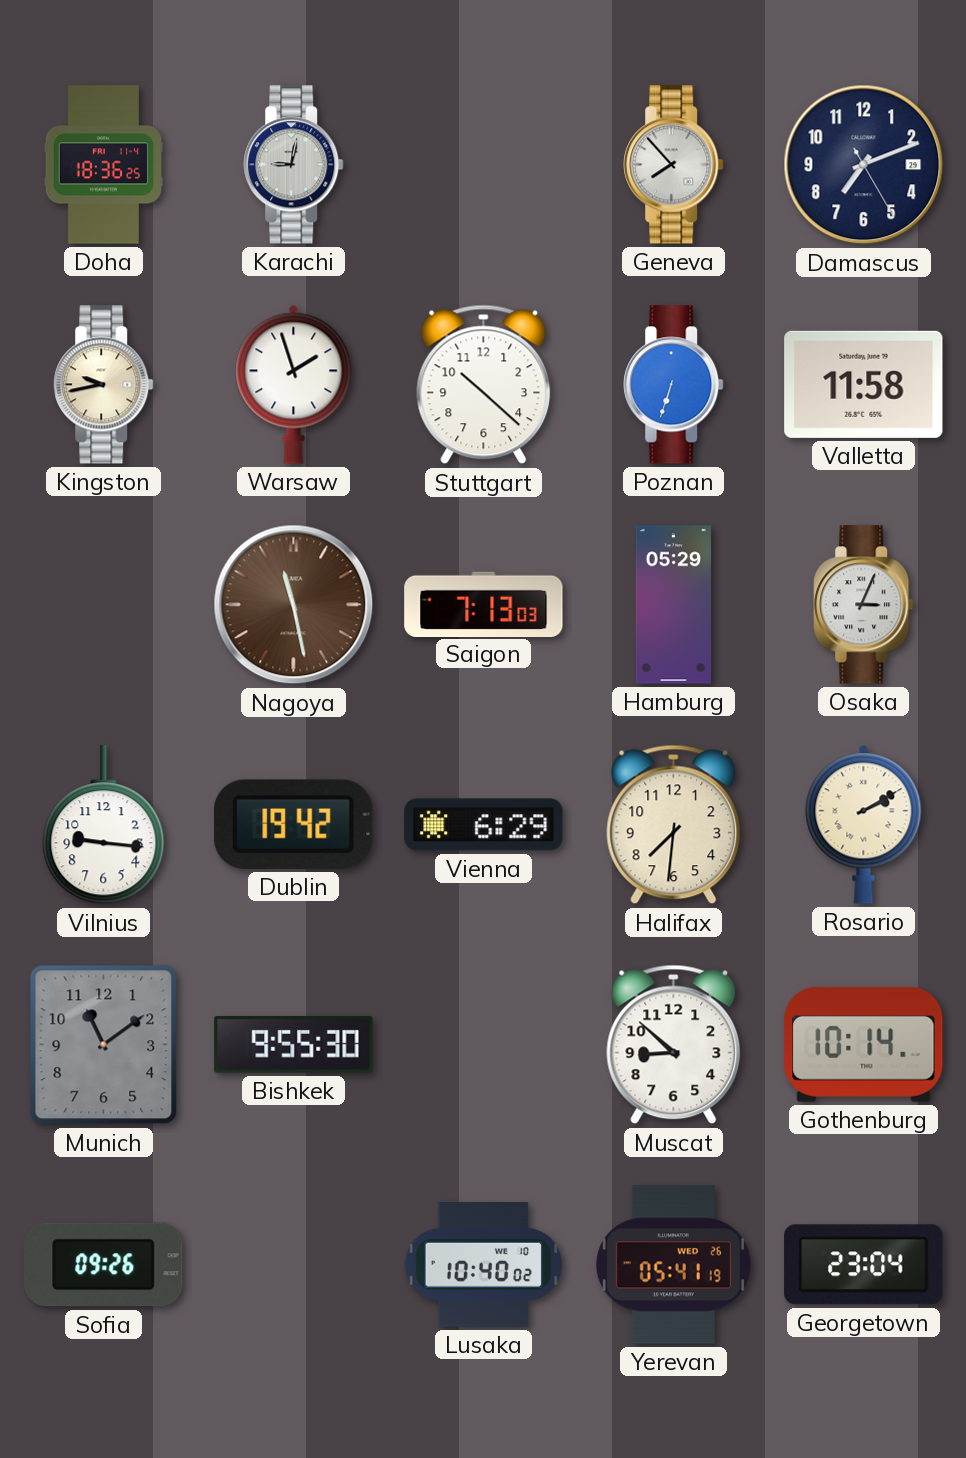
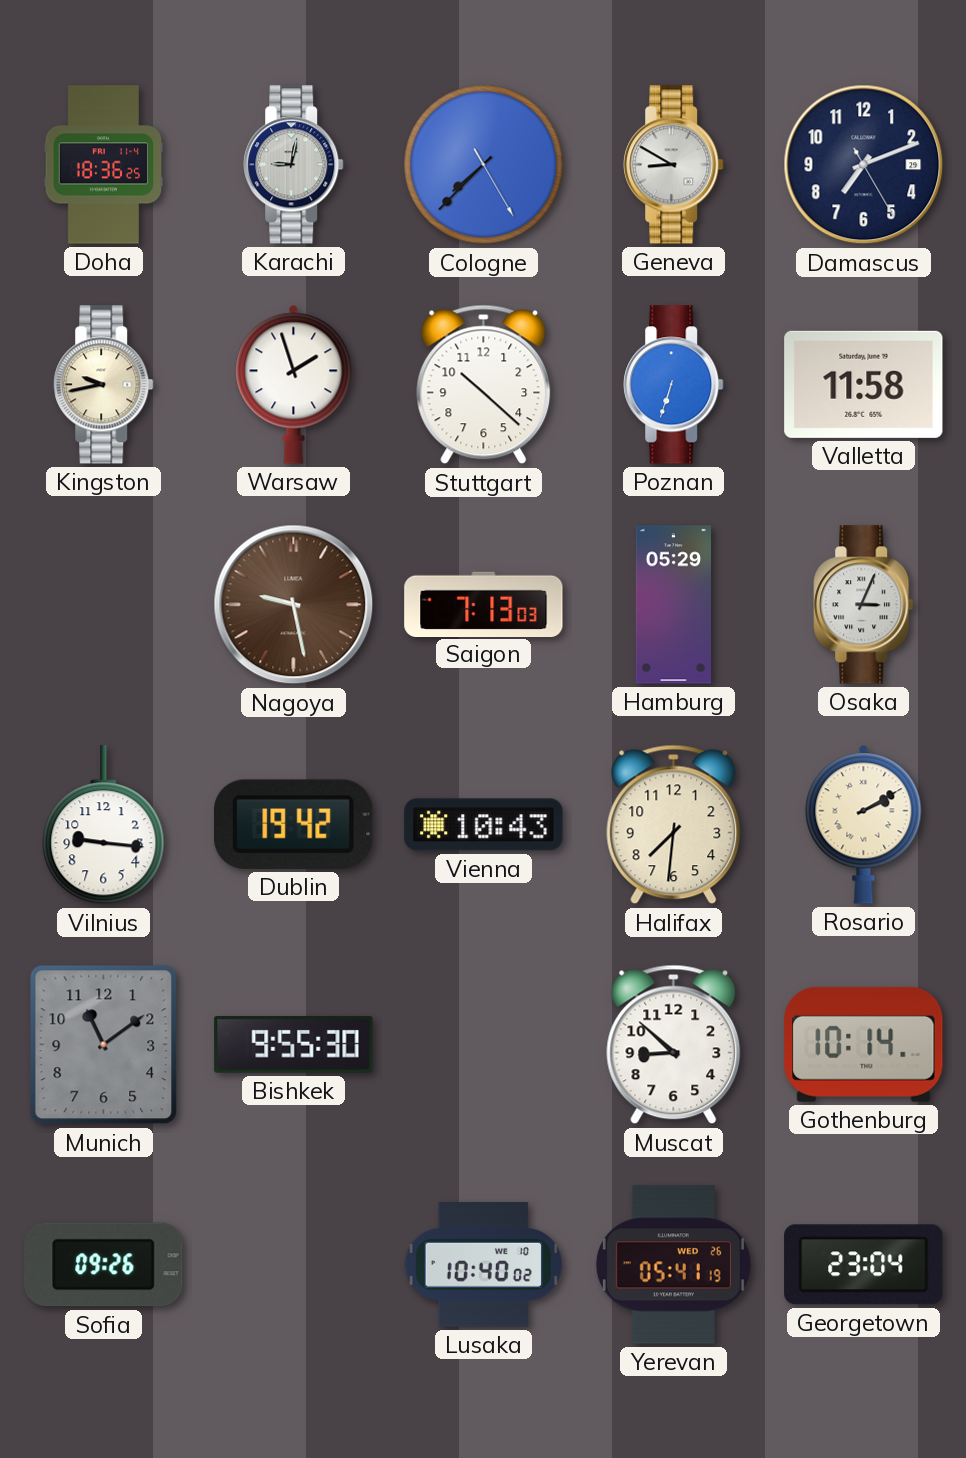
Cologne: none -> 7:37 (484, 165)
Geneva: 7:53 -> 8:50 (674, 165)
Nagoya: 11:28 -> 9:28 (294, 605)
Vienna: 6:29 -> 10:43 (484, 825)
